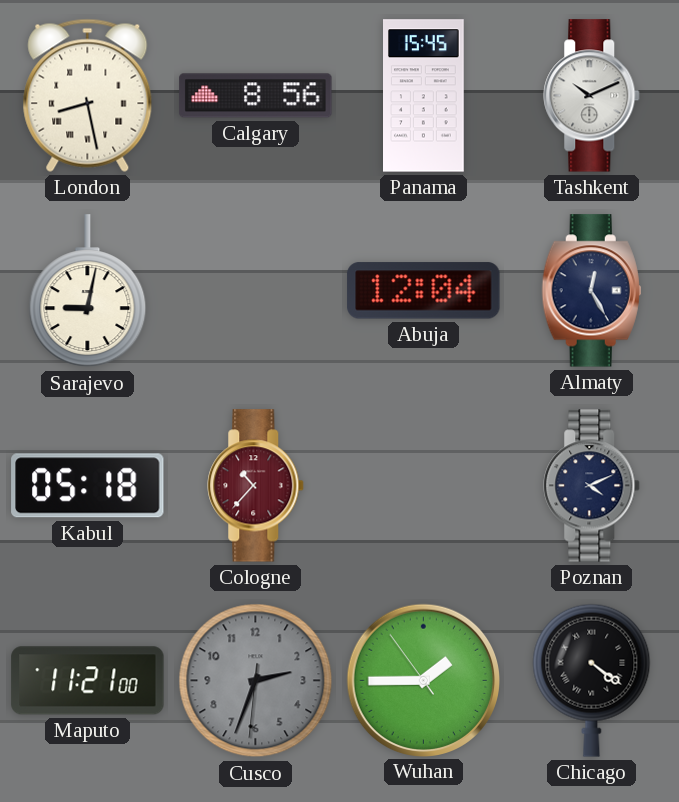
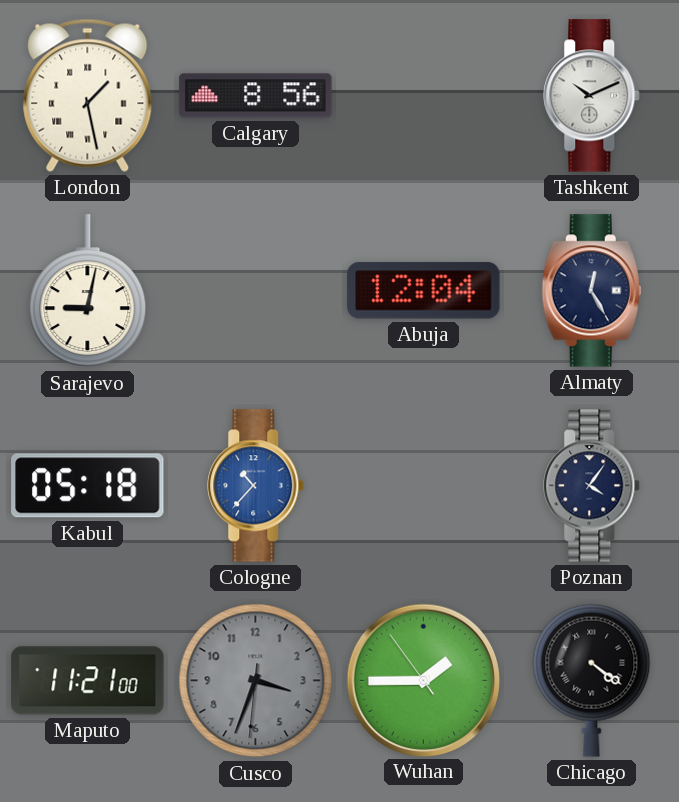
London: 8:28 -> 1:28 (88, 95)
Panama: 15:45 -> none (424, 96)
Cologne dial: burgundy -> blue (256, 486)
Poznan: 4:11 -> 4:06 (592, 486)
Cusco: 2:33 -> 3:33 (256, 681)
